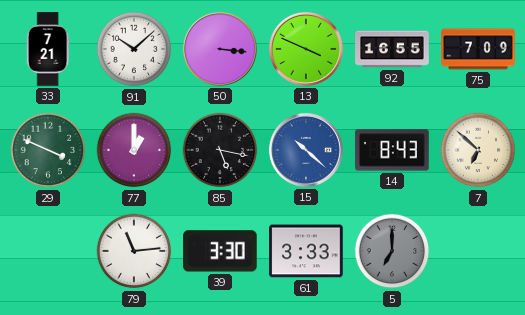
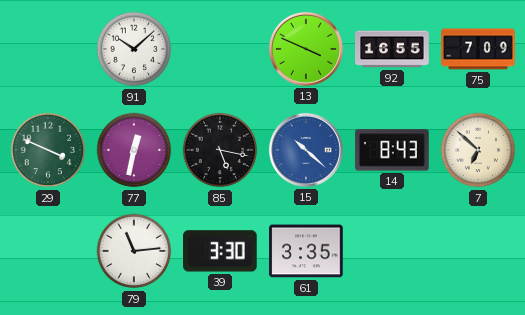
33: 7:21 -> none (48, 49)
50: 3:16 -> none (220, 49)
77: 1:00 -> 12:32 (134, 150)
61: 3:33 -> 3:35 (306, 251)
5: 7:00 -> none (392, 251)
